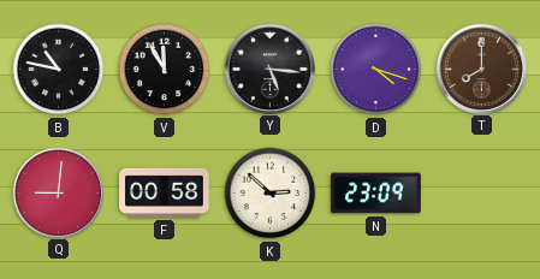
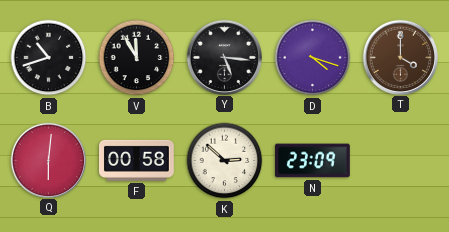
B: 10:47 -> 10:42 (49, 58)
T: 8:00 -> 4:00 (400, 57)
Q: 9:01 -> 6:01 (48, 160)
